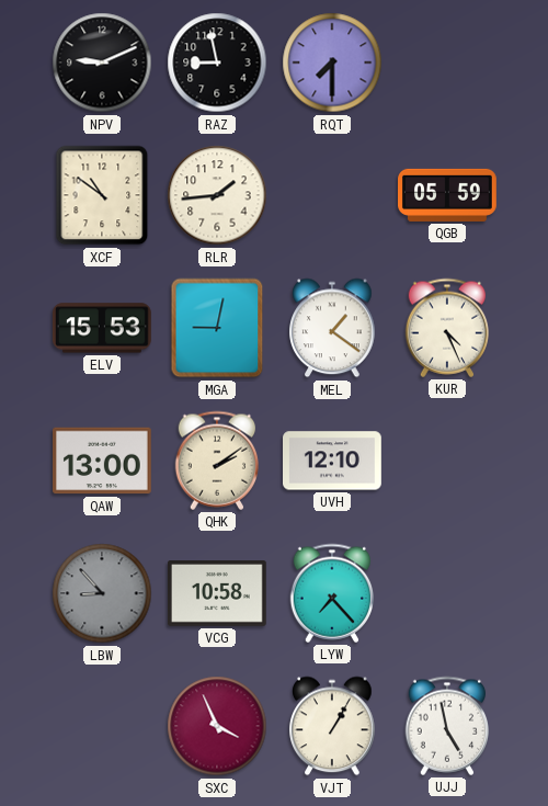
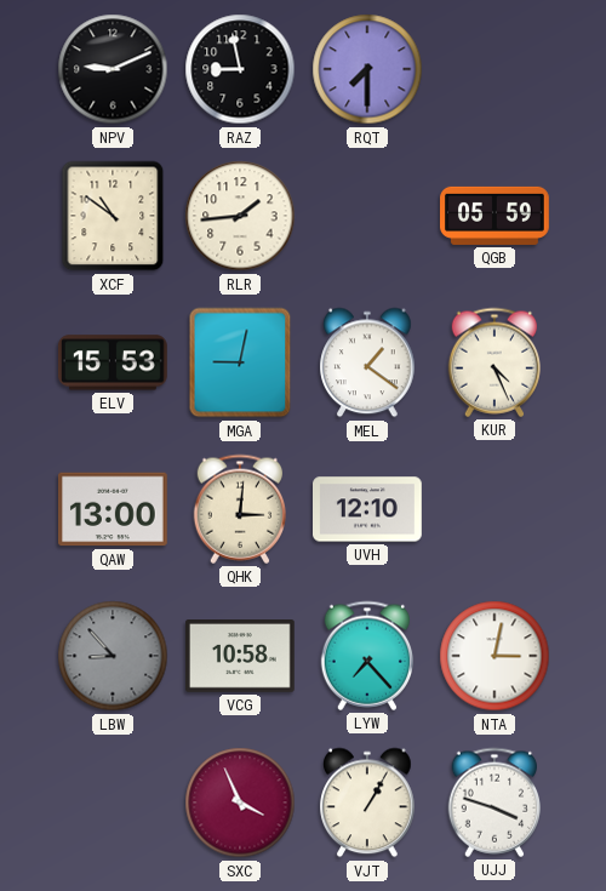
QHK: 2:09 -> 3:01 (240, 509)
NTA: none -> 3:02 (494, 656)
UJJ: 4:58 -> 3:48 (494, 803)
